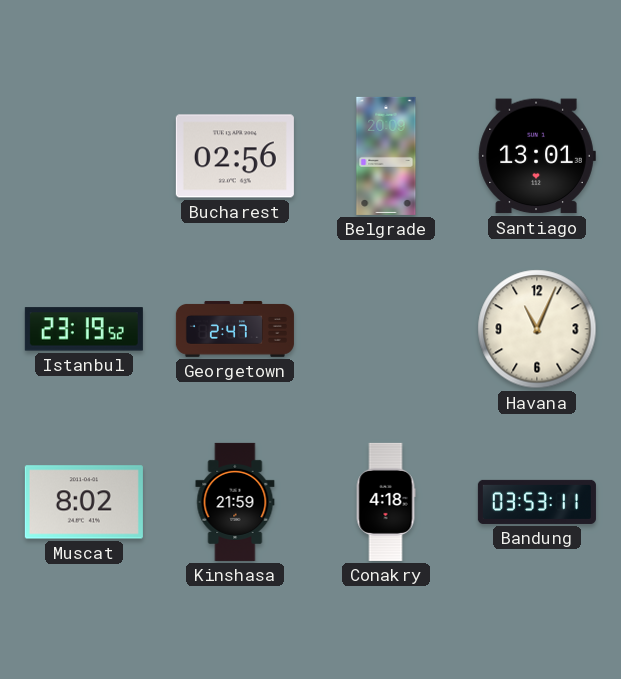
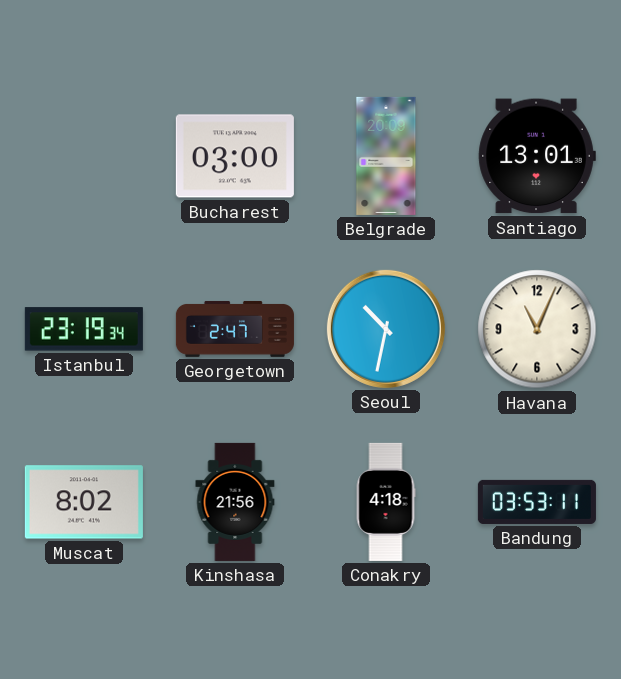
Bucharest: 02:56 -> 03:00 (235, 156)
Istanbul: 23:19:52 -> 23:19:34 (84, 329)
Seoul: none -> 10:32 (386, 329)
Kinshasa: 21:59 -> 21:56 (235, 502)
